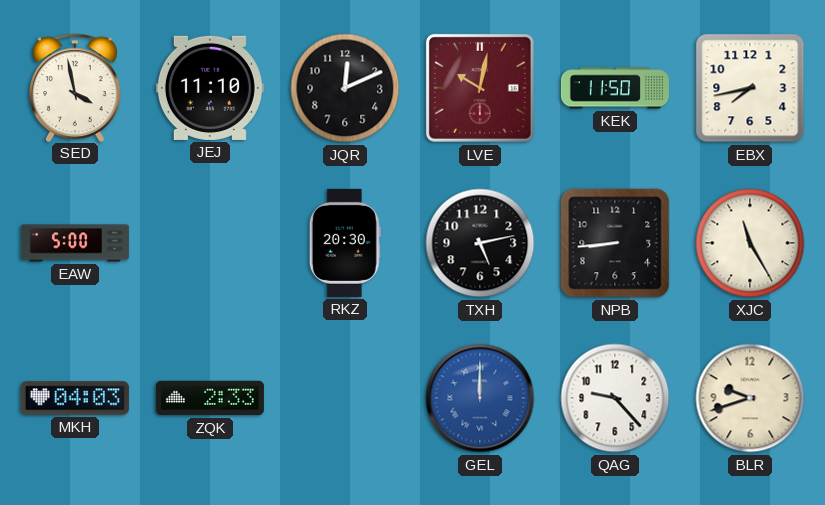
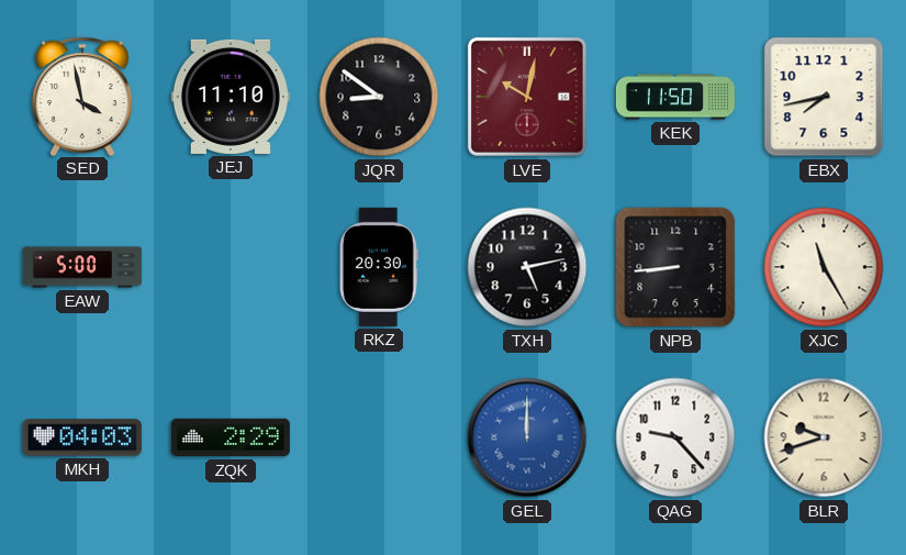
JQR: 12:11 -> 8:51 (379, 97)
ZQK: 2:33 -> 2:29 (231, 437)
